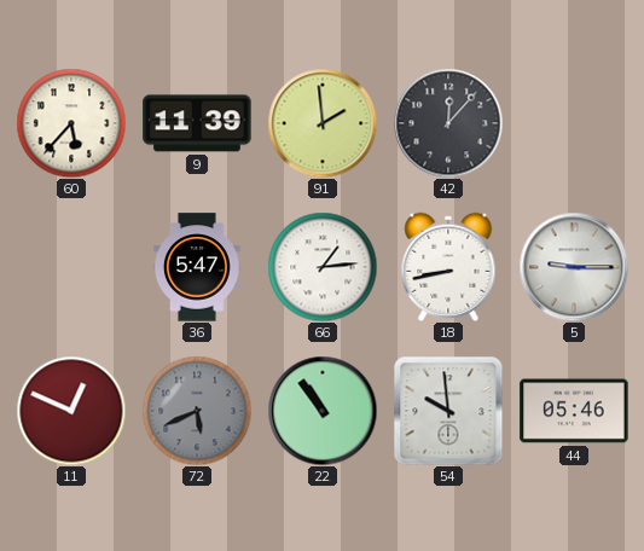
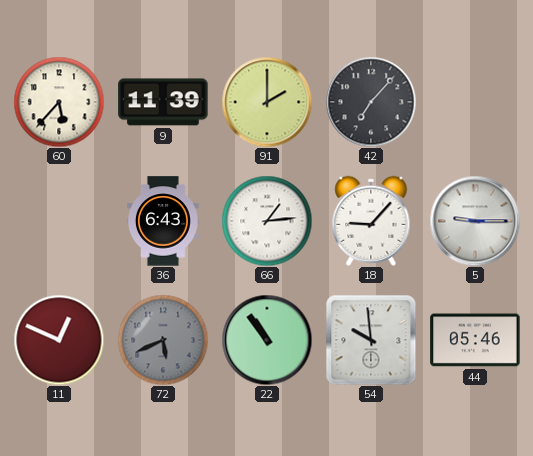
91: 1:59 -> 2:00 (267, 102)
42: 12:07 -> 7:07 (371, 102)
36: 5:47 -> 6:43 (164, 221)
18: 8:43 -> 9:07 (371, 221)
